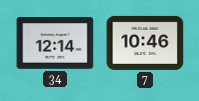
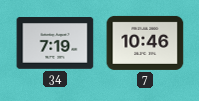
34: 12:14 -> 7:19 (55, 44)
